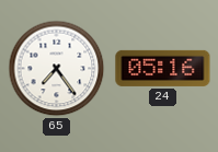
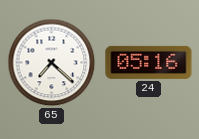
65: 7:24 -> 7:22 (52, 63)
